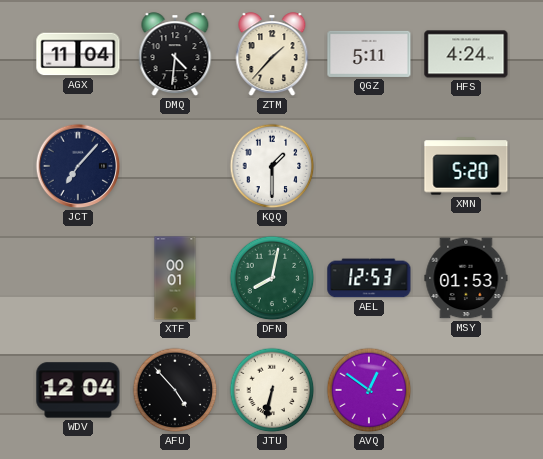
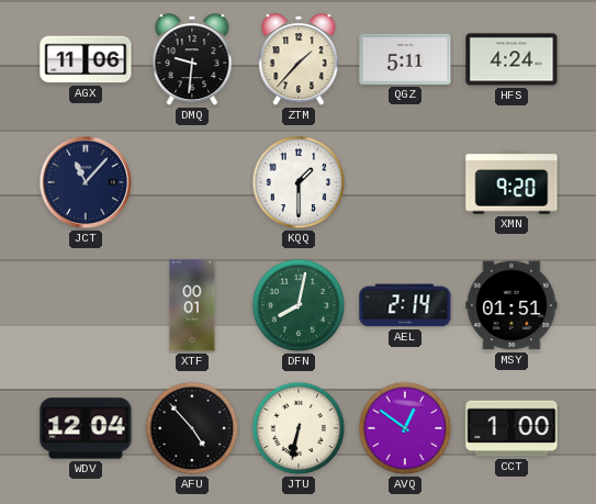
AGX: 11:04 -> 11:06 (86, 59)
DMQ: 4:31 -> 9:31 (192, 60)
JCT: 7:07 -> 11:07 (86, 182)
XMN: 5:20 -> 9:20 (511, 182)
AEL: 12:53 -> 2:14 (405, 305)
MSY: 01:53 -> 01:51 (511, 305)
CCT: none -> 1:00 (511, 428)
